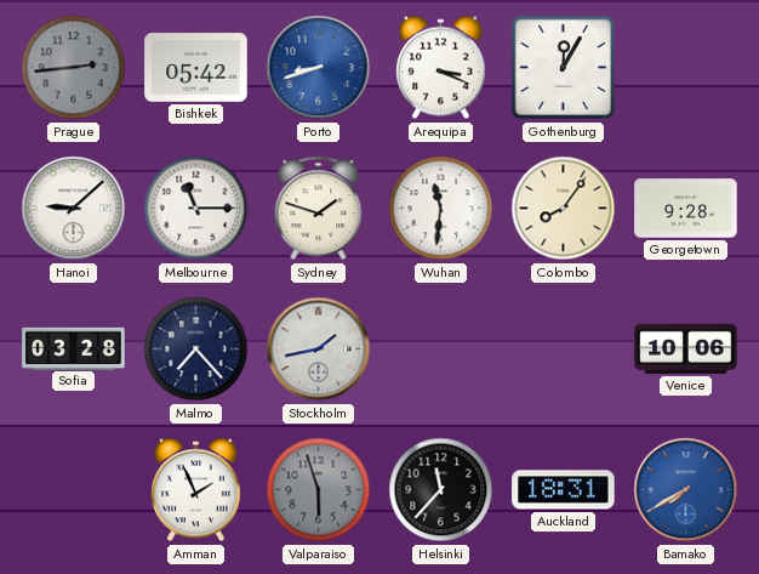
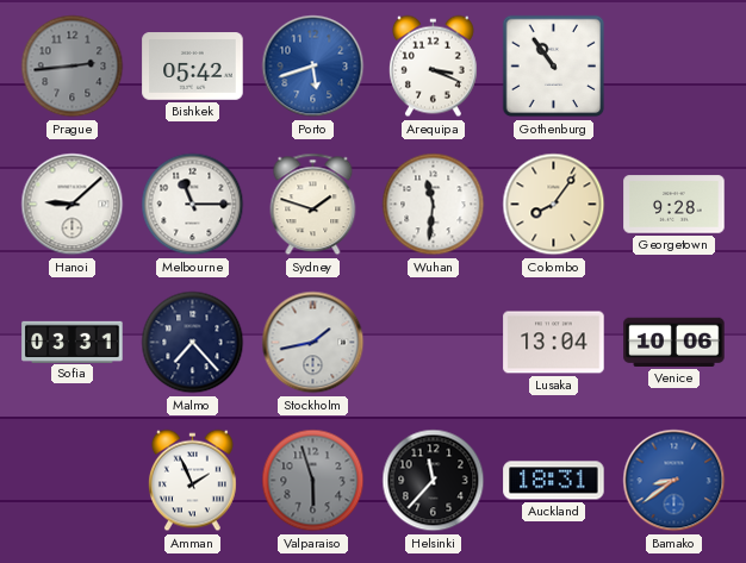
Porto: 8:42 -> 5:42 (313, 67)
Gothenburg: 12:05 -> 10:54 (554, 67)
Sofia: 03:28 -> 03:31 (73, 342)
Lusaka: none -> 13:04 (554, 343)
Bamako: 7:40 -> 8:39 (674, 481)
